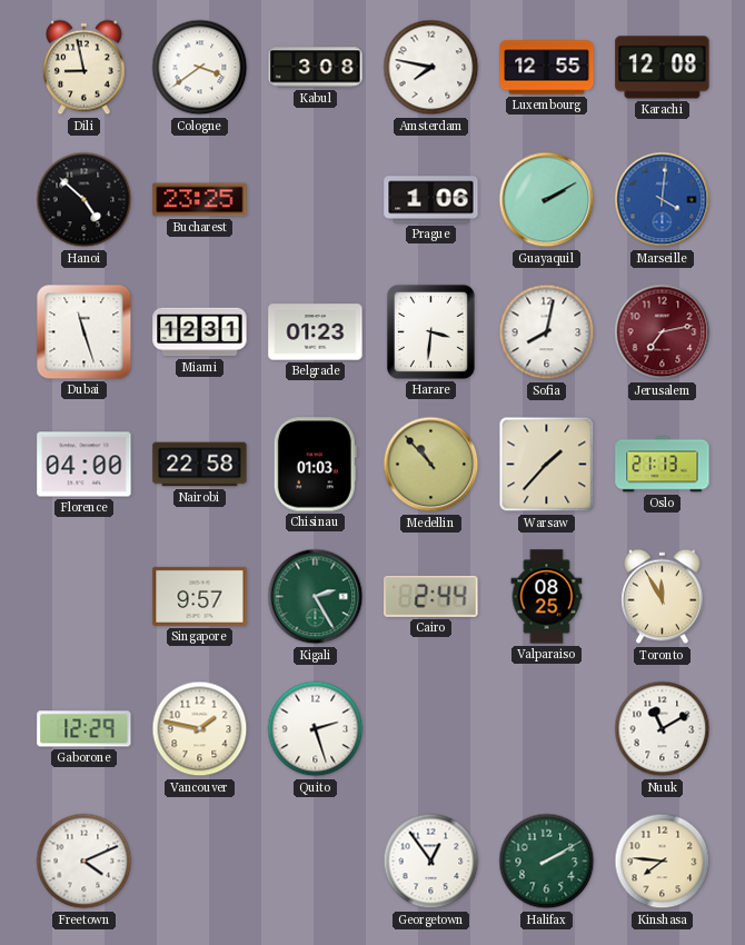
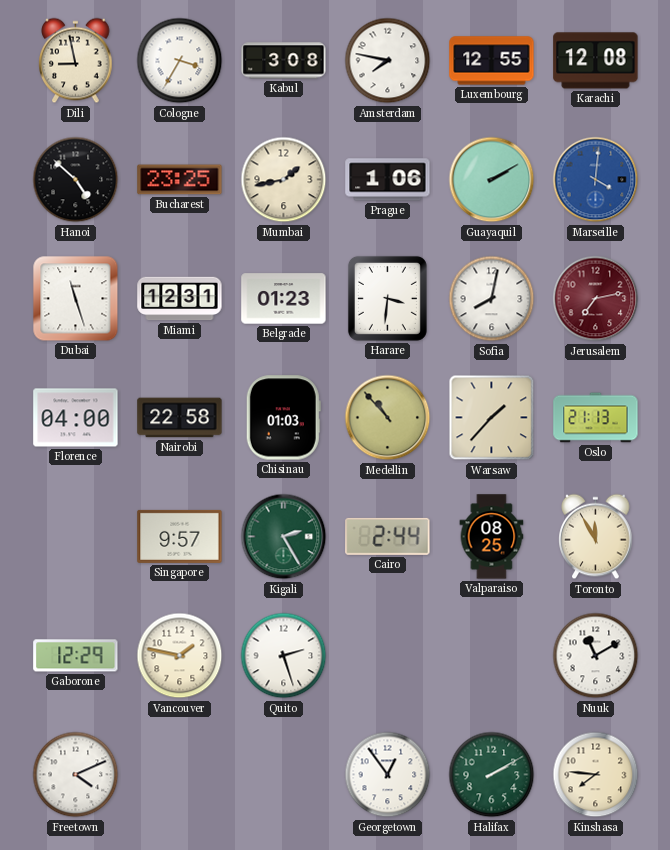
Cologne: 3:39 -> 3:35 (180, 61)
Mumbai: none -> 1:43 (284, 180)
